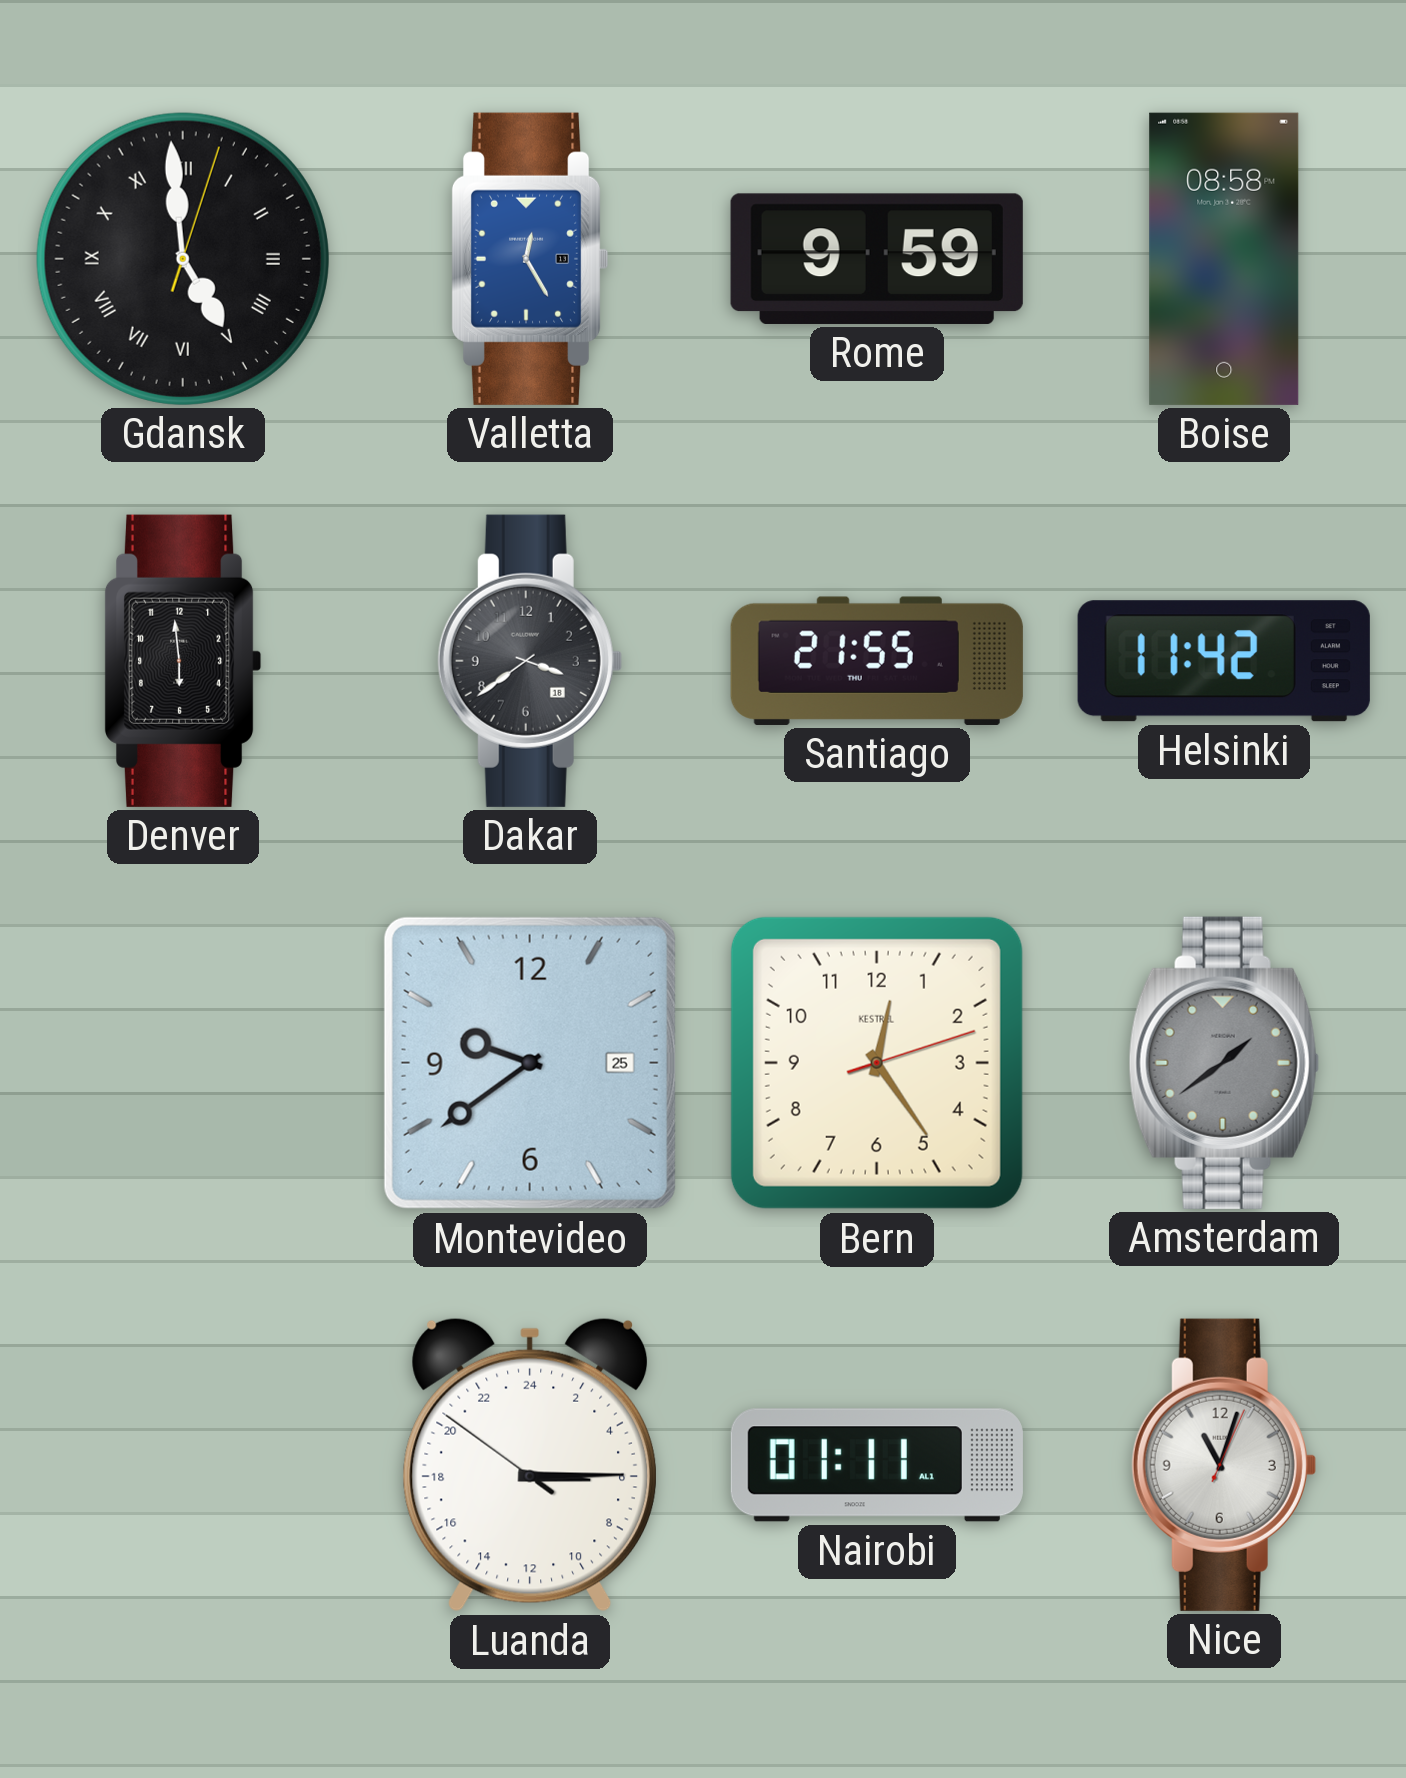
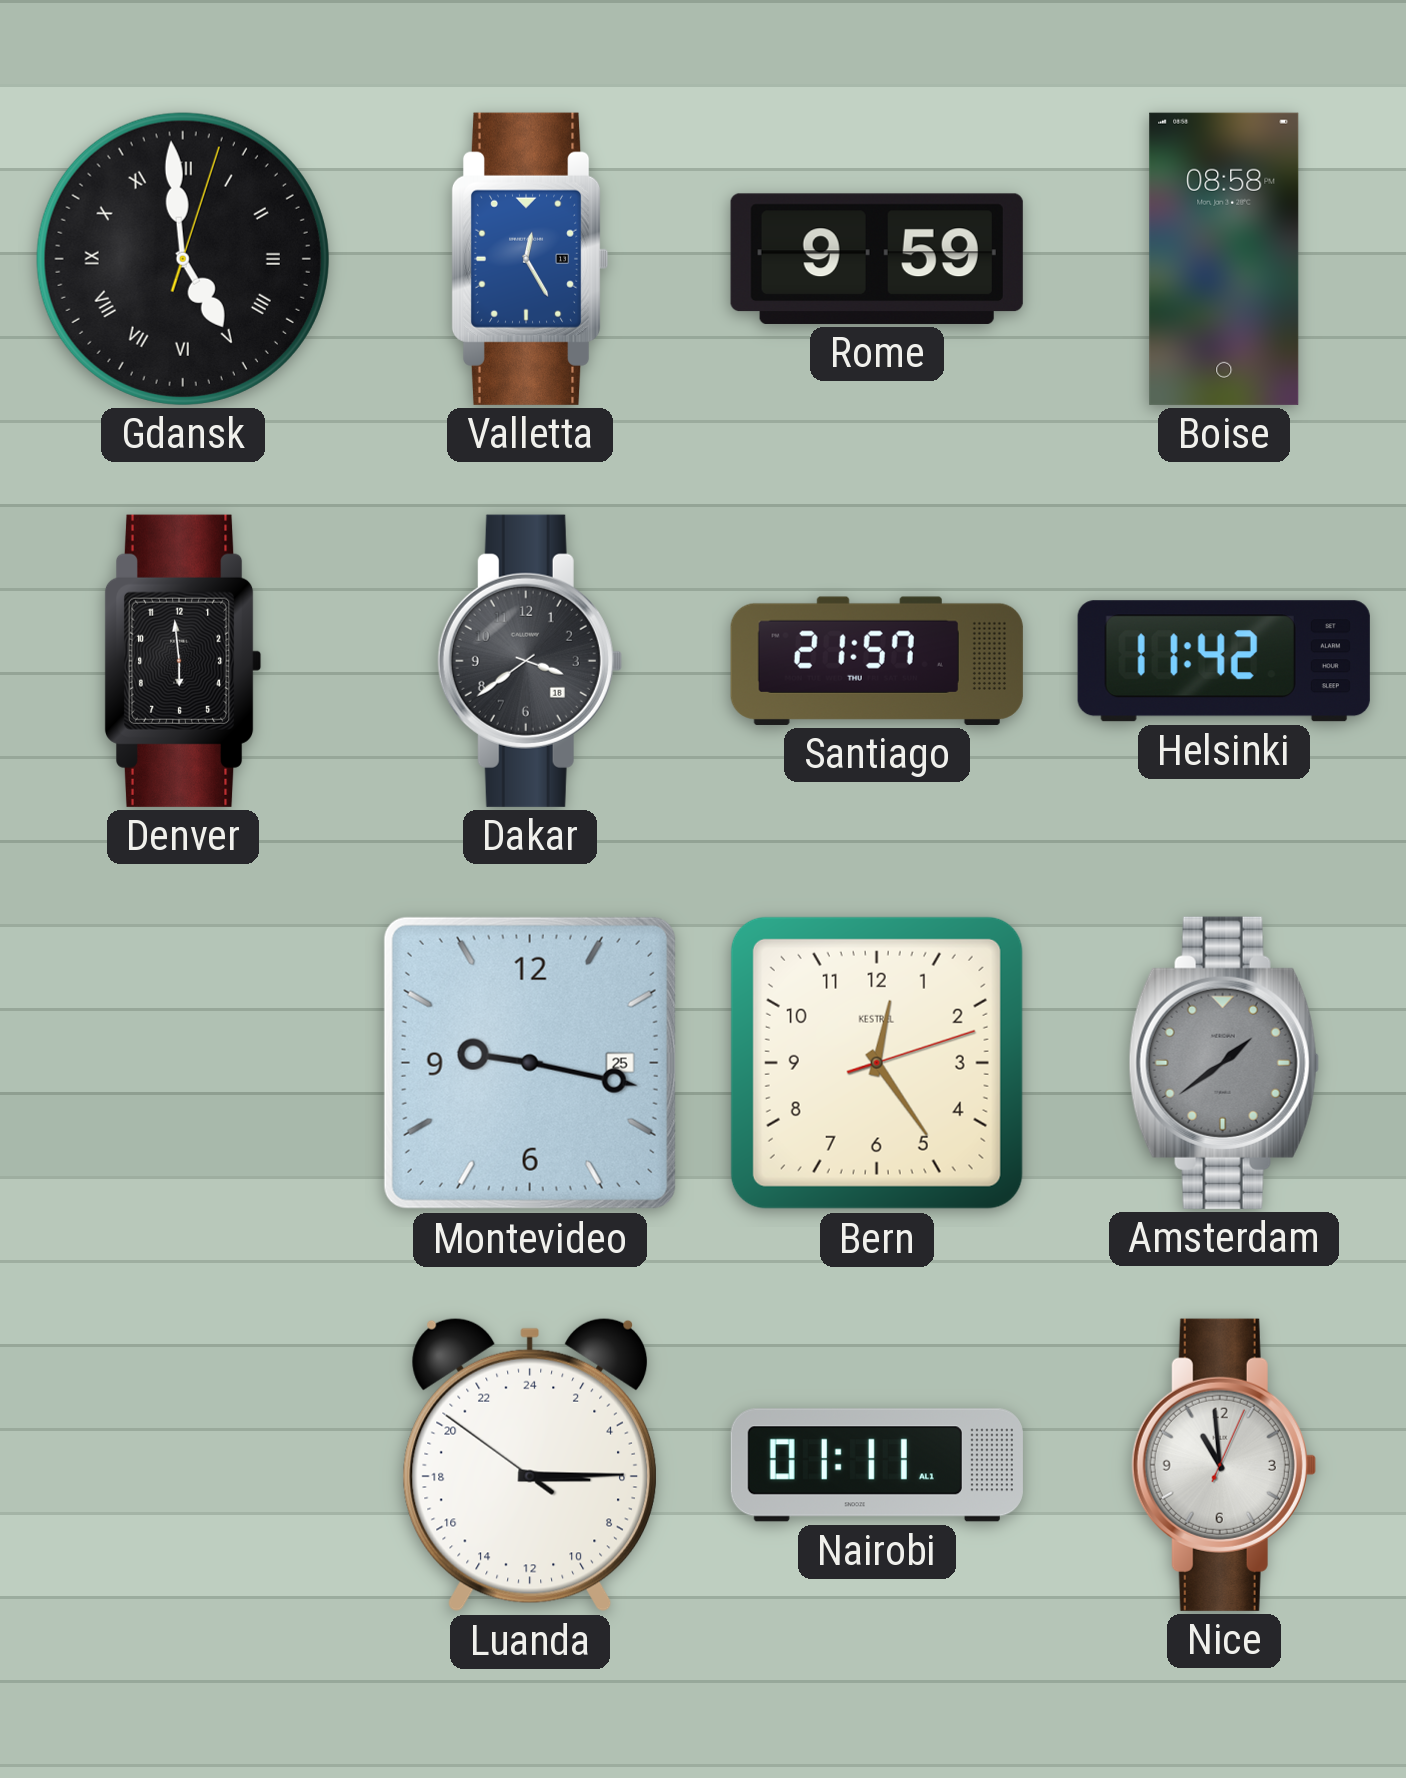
Santiago: 21:55 -> 21:57 (877, 661)
Montevideo: 9:39 -> 9:17 (530, 1063)
Nice: 11:03 -> 10:59 (1224, 1465)
